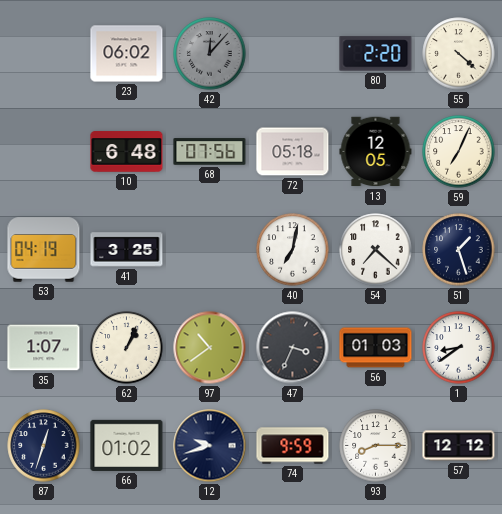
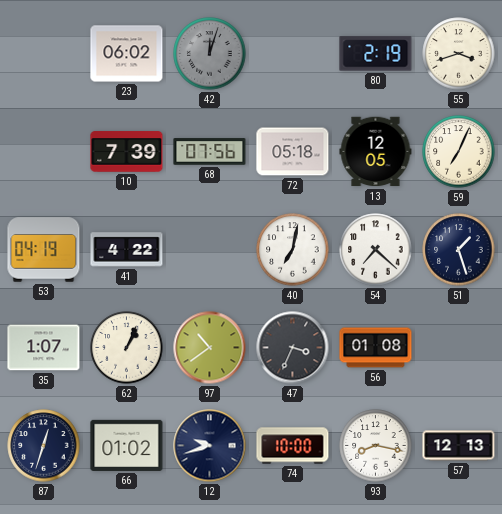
42: 12:07 -> 12:03 (210, 54)
80: 2:20 -> 2:19 (376, 54)
55: 4:22 -> 3:42 (459, 54)
10: 6:48 -> 7:39 (127, 152)
41: 3:25 -> 4:22 (127, 250)
56: 01:03 -> 01:08 (376, 348)
1: 8:39 -> none (459, 348)
74: 9:59 -> 10:00 (293, 446)
93: 8:15 -> 8:17 (376, 446)
57: 12:12 -> 12:13 (459, 446)
